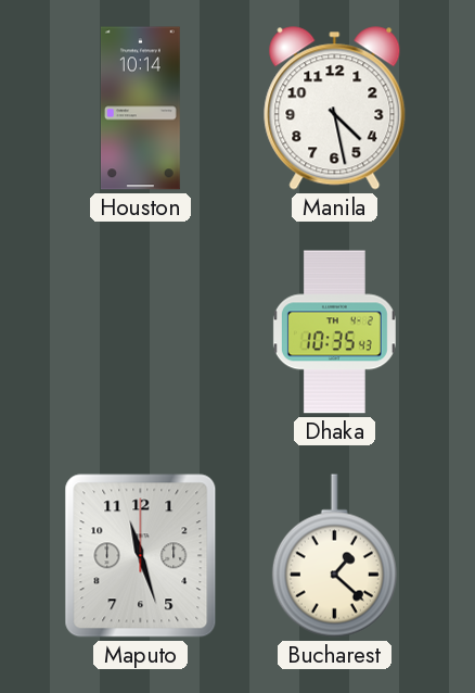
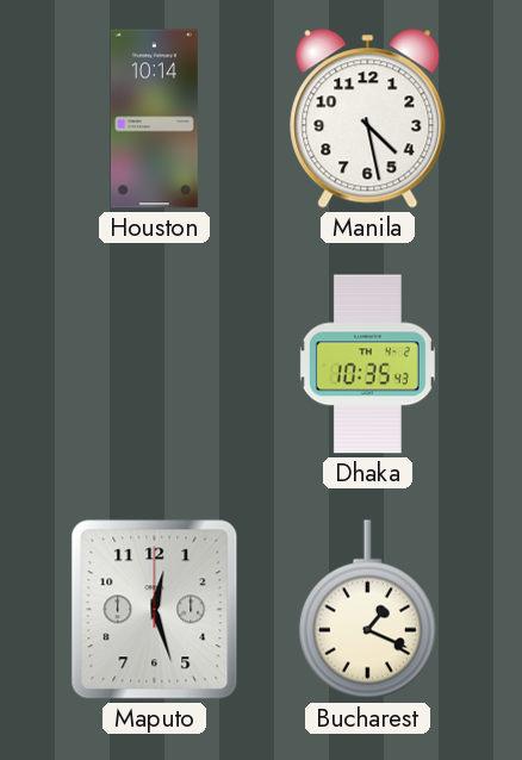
Maputo: 11:27 -> 12:27 (155, 610)
Bucharest: 1:22 -> 1:19 (367, 610)
